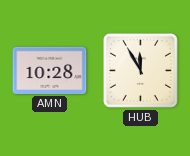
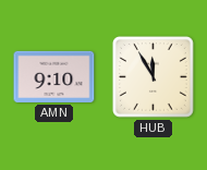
AMN: 10:28 -> 9:10 (54, 76)
